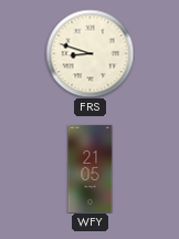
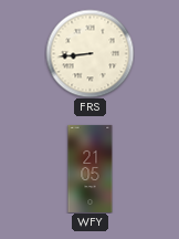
FRS: 8:48 -> 8:44 (89, 53)
